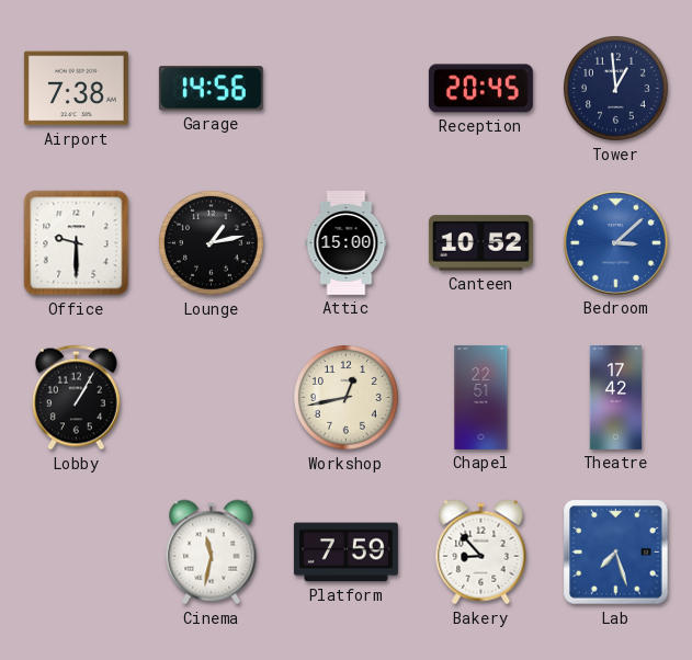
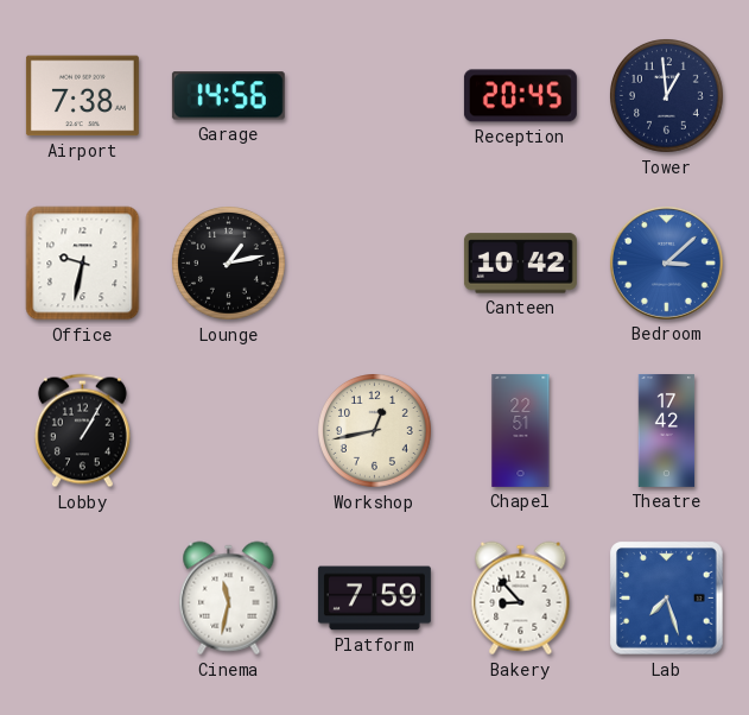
Office: 9:30 -> 9:32 (83, 264)
Attic: 15:00 -> none (347, 242)
Canteen: 10:52 -> 10:42 (520, 264)
